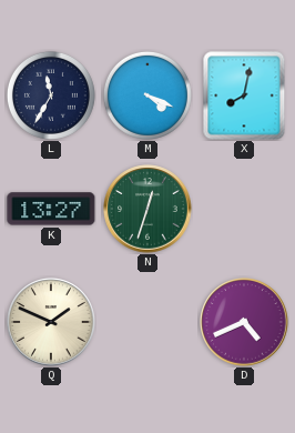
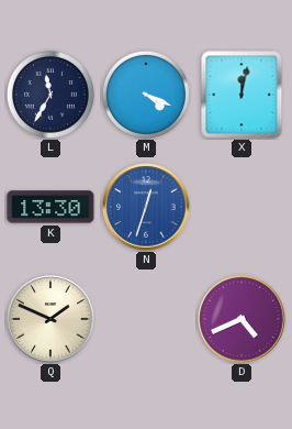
X: 8:02 -> 12:02 (242, 95)
K: 13:27 -> 13:30 (50, 207)
N dial: green -> blue (146, 207)
